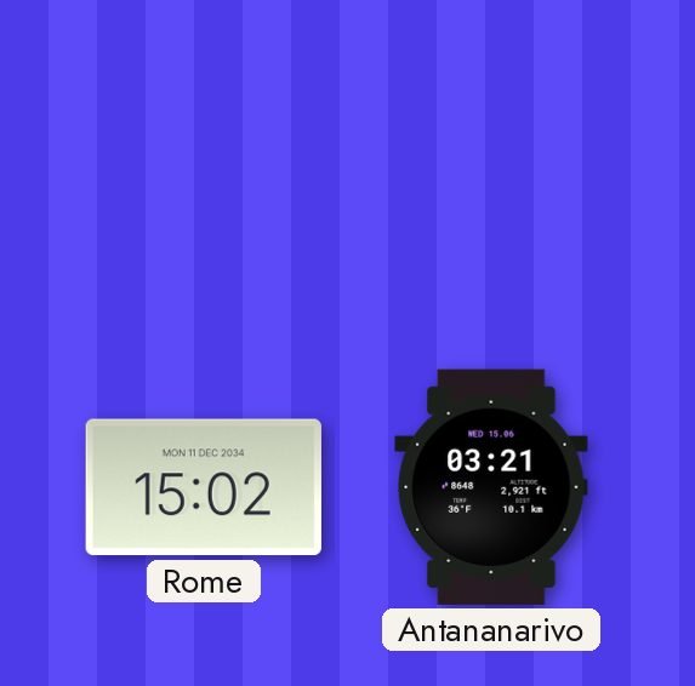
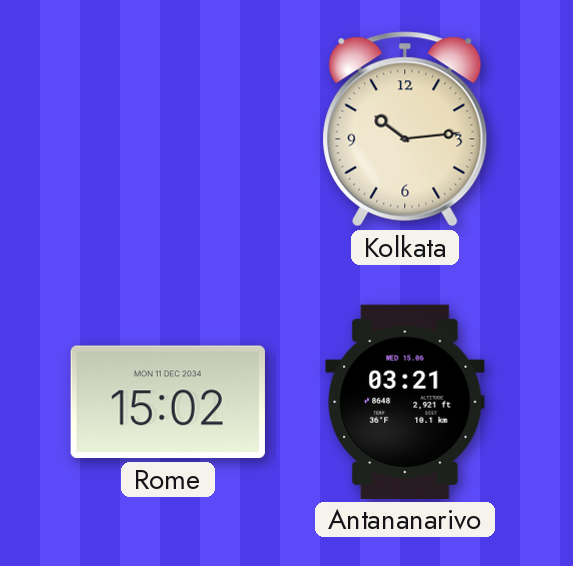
Kolkata: none -> 10:14 (405, 129)
